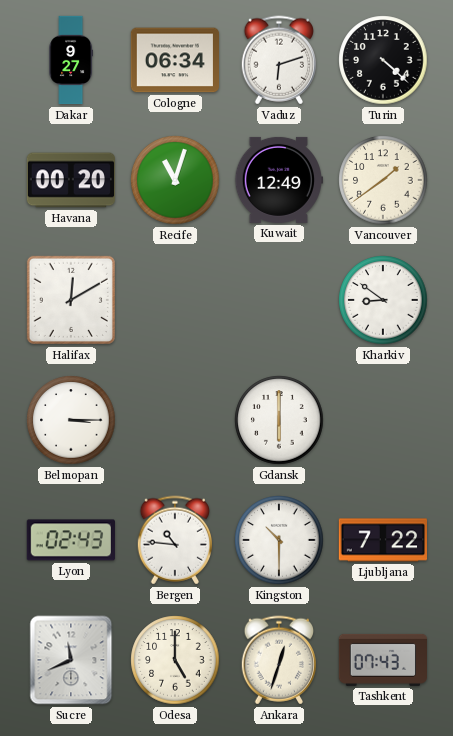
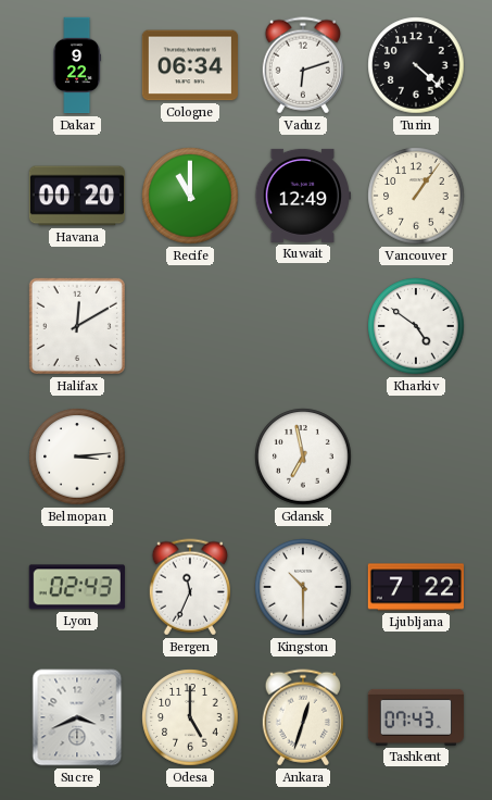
Dakar: 9:27 -> 9:22 (76, 65)
Recife: 11:03 -> 11:00 (190, 196)
Vancouver: 1:39 -> 1:06 (416, 196)
Kharkiv: 8:51 -> 4:51 (416, 326)
Belmopan: 3:15 -> 3:14 (77, 457)
Gdansk: 6:00 -> 6:58 (303, 457)
Bergen: 10:46 -> 11:34 (189, 587)
Sucre: 11:41 -> 3:41 (77, 717)
